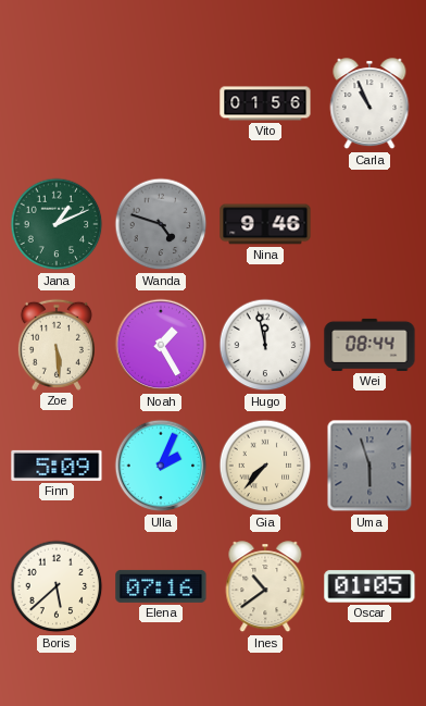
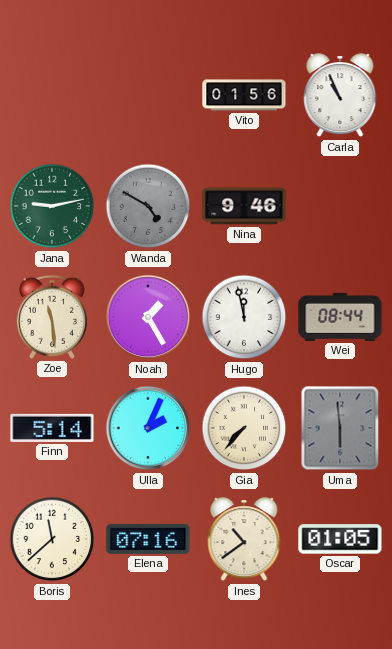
Jana: 1:11 -> 9:13 (52, 206)
Wanda: 4:48 -> 4:50 (148, 206)
Zoe: 5:29 -> 11:29 (52, 317)
Finn: 5:09 -> 5:14 (52, 428)
Uma: 5:57 -> 5:59 (340, 428)
Boris: 5:38 -> 11:38 (52, 539)
